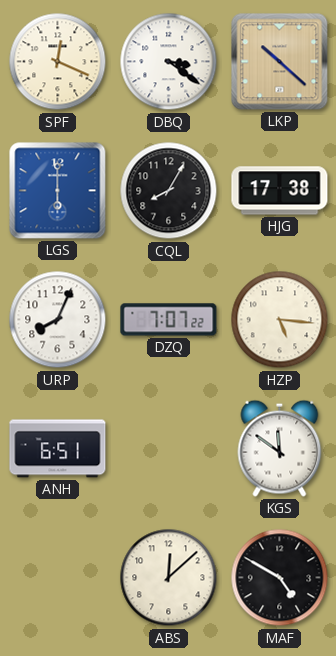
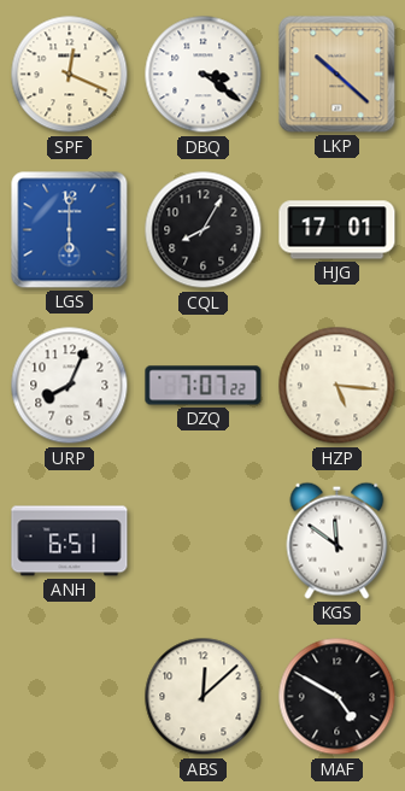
HJG: 17:38 -> 17:01 (337, 230)
